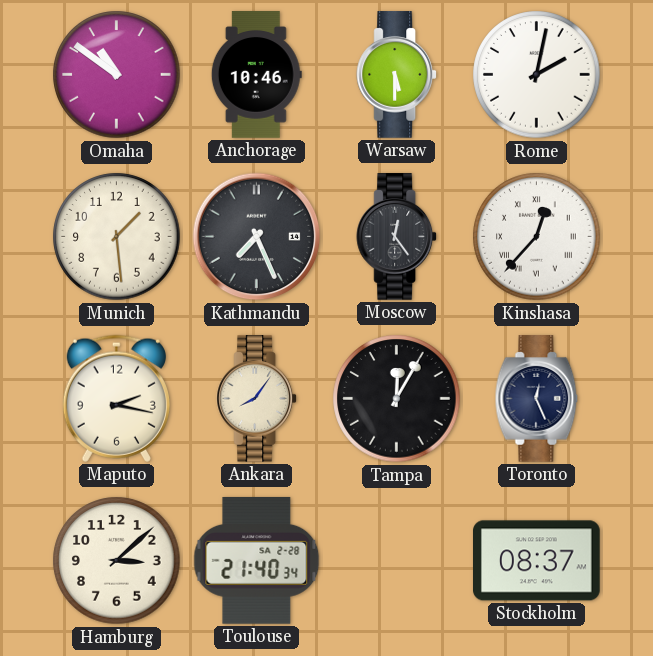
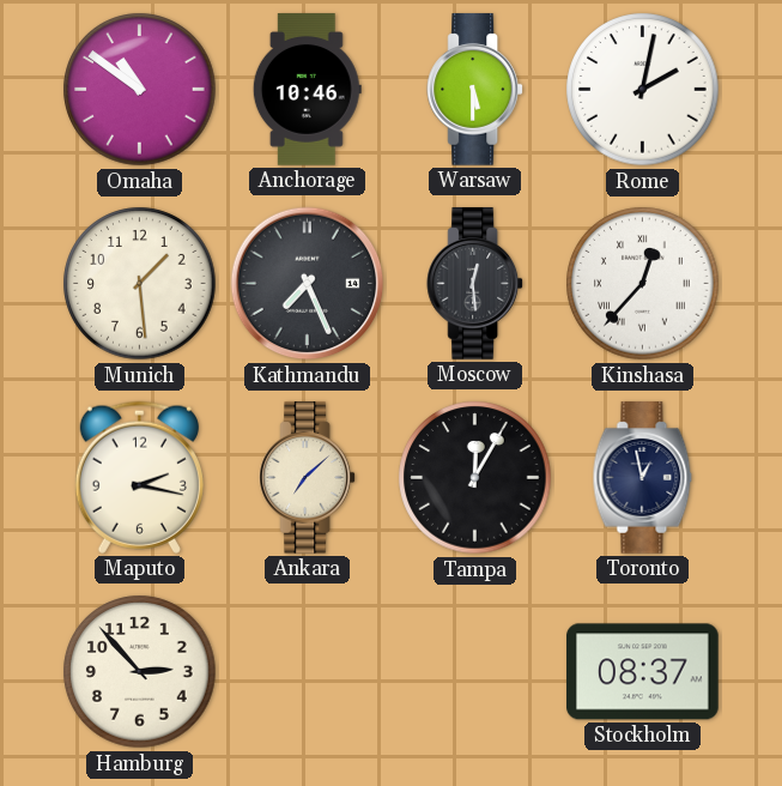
Moscow: 12:24 -> 12:29 (475, 284)
Ankara: 8:06 -> 7:08 (308, 478)
Toronto: 12:26 -> 12:58 (643, 478)
Hamburg: 3:08 -> 2:53 (140, 672)
Toulouse: 21:40 -> none (257, 560)
